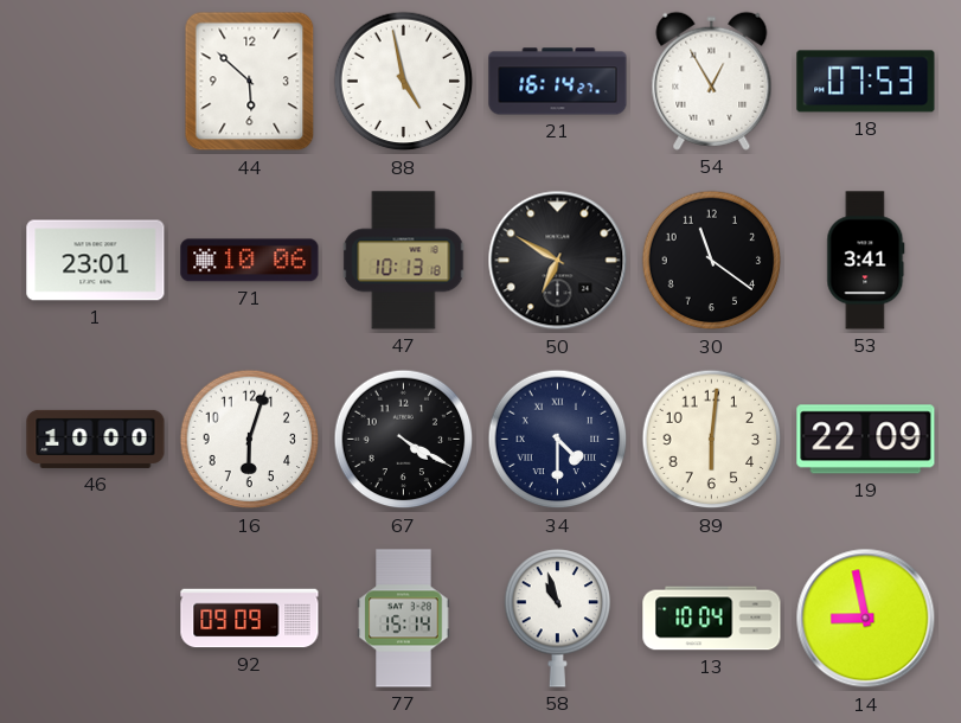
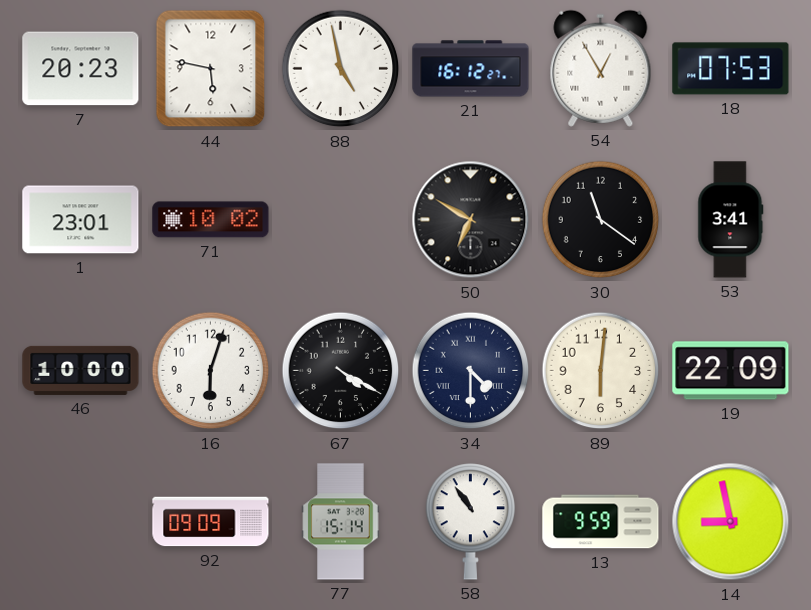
7: none -> 20:23 (81, 69)
44: 5:52 -> 5:47 (211, 69)
21: 16:14 -> 16:12 (471, 69)
71: 10:06 -> 10:02 (211, 220)
47: 10:13 -> none (404, 261)
58: 10:57 -> 10:54 (471, 522)
13: 10:04 -> 9:59 (601, 522)
